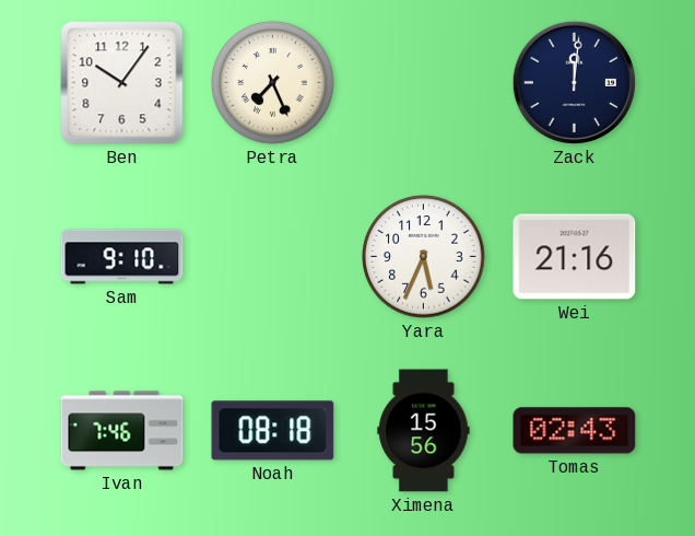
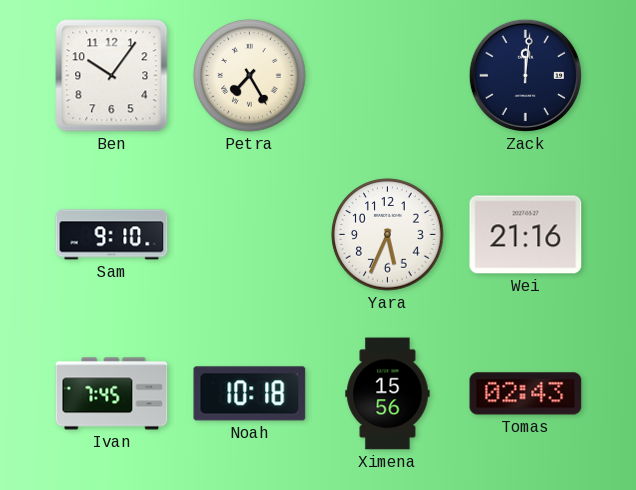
Petra: 7:26 -> 7:25 (250, 76)
Ivan: 7:46 -> 7:45 (112, 394)
Noah: 08:18 -> 10:18 (250, 394)
